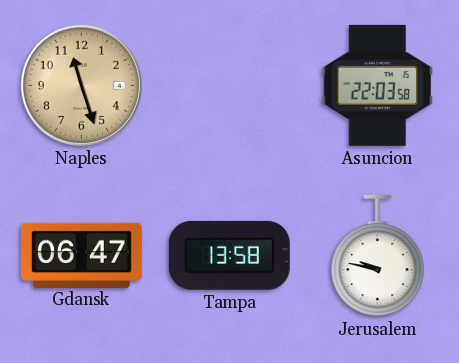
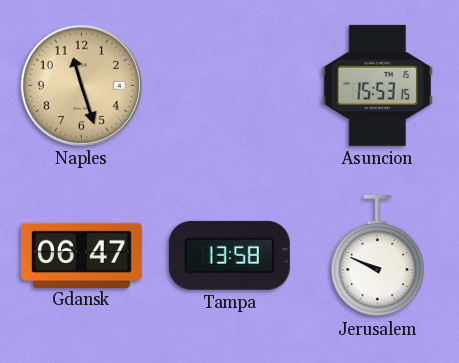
Asuncion: 22:03 -> 15:53 (377, 85)
Jerusalem: 9:47 -> 9:49 (378, 256)
